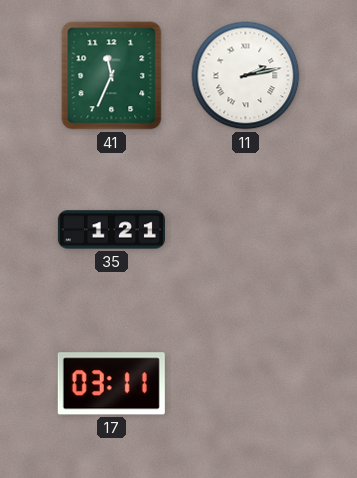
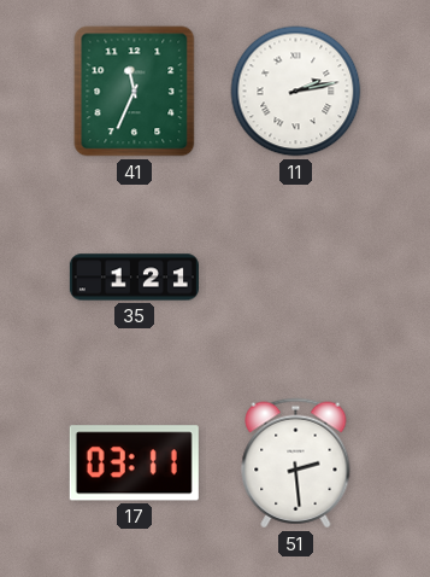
51: none -> 2:29 (296, 464)
